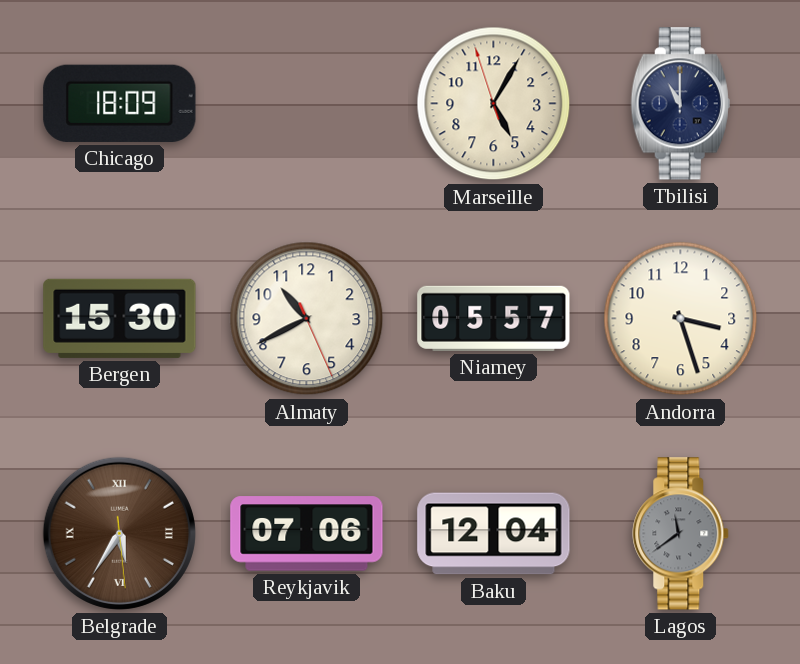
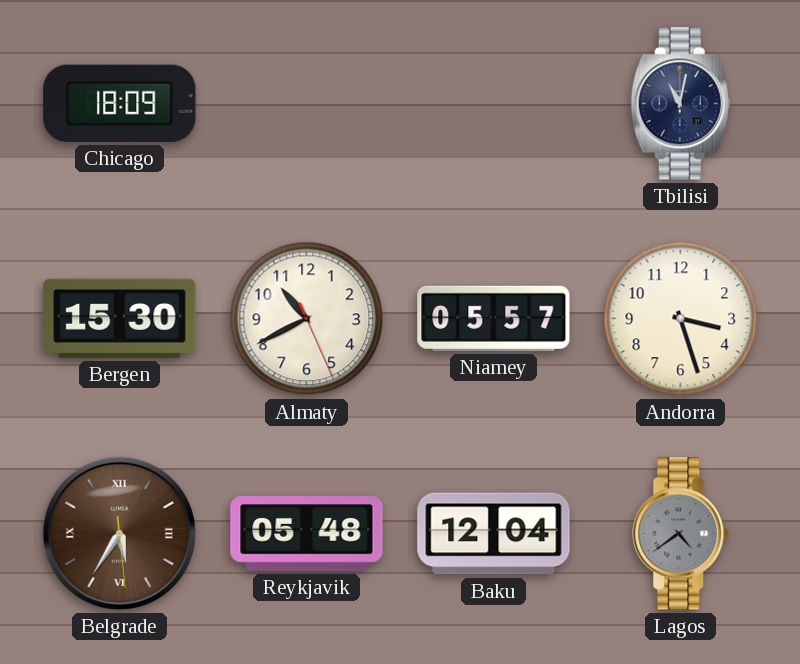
Marseille: 5:04 -> none (494, 104)
Tbilisi: 11:00 -> 11:02 (680, 104)
Reykjavik: 07:06 -> 05:48 (307, 534)
Lagos: 11:39 -> 4:39 (681, 534)
